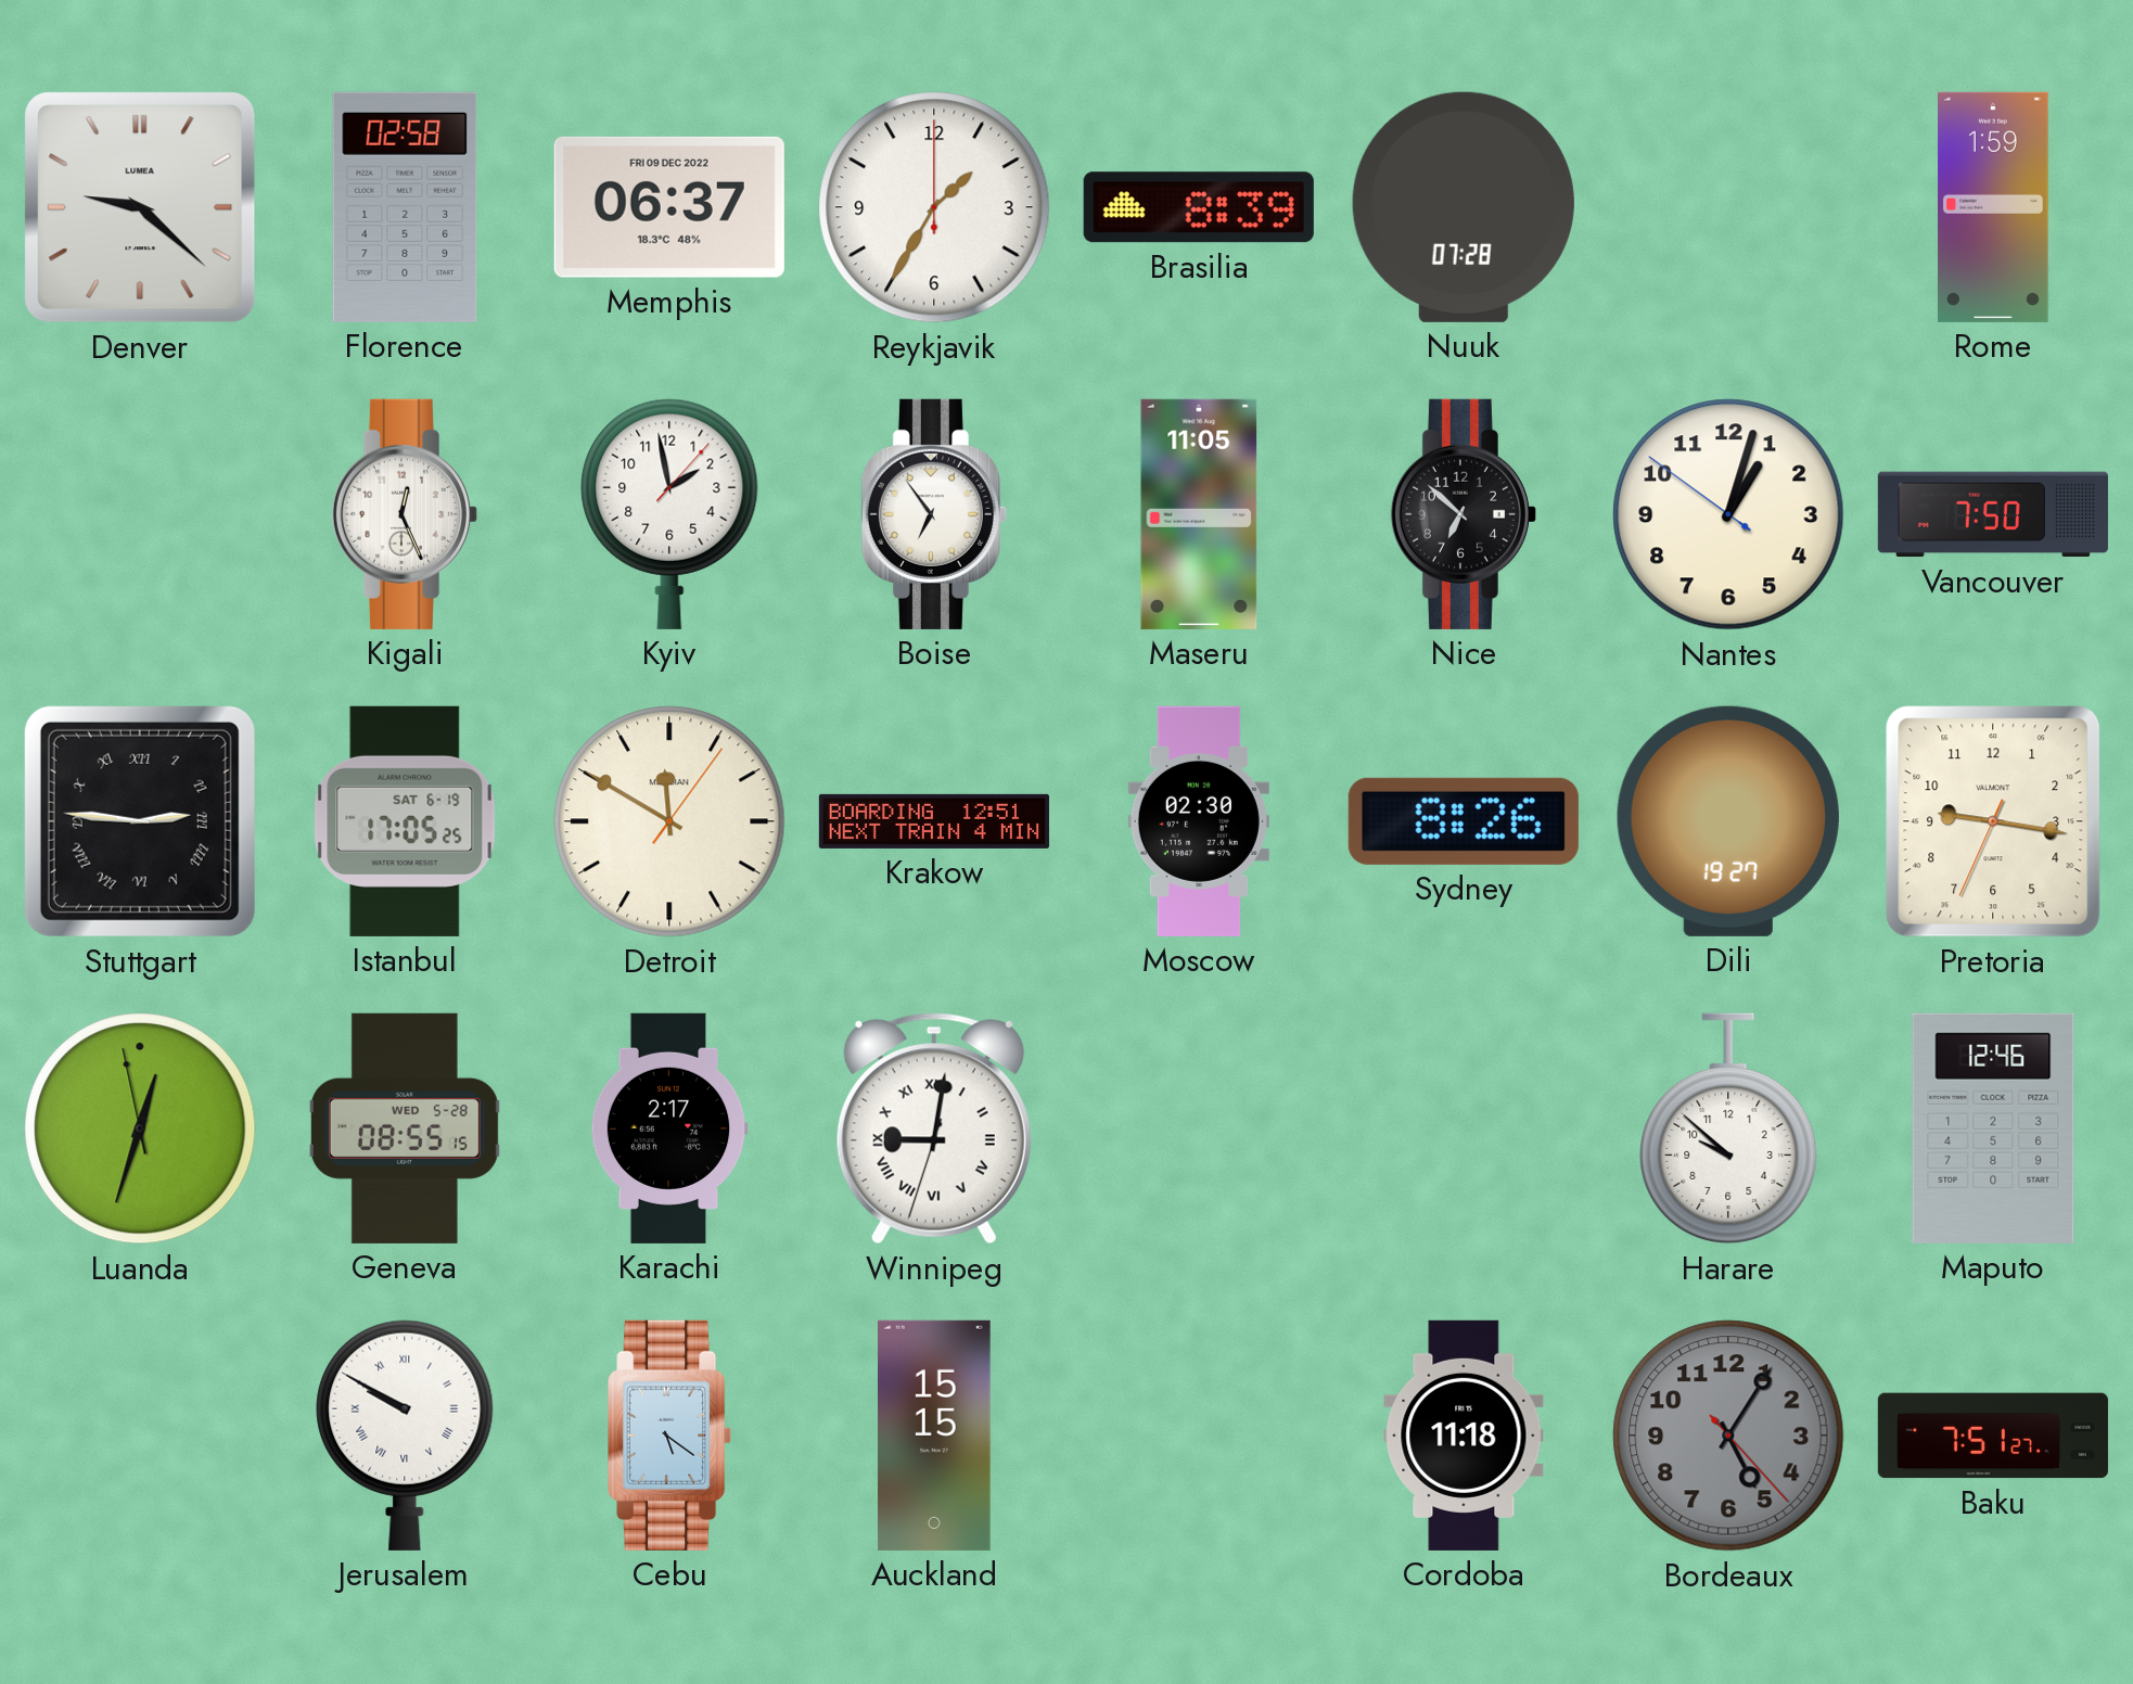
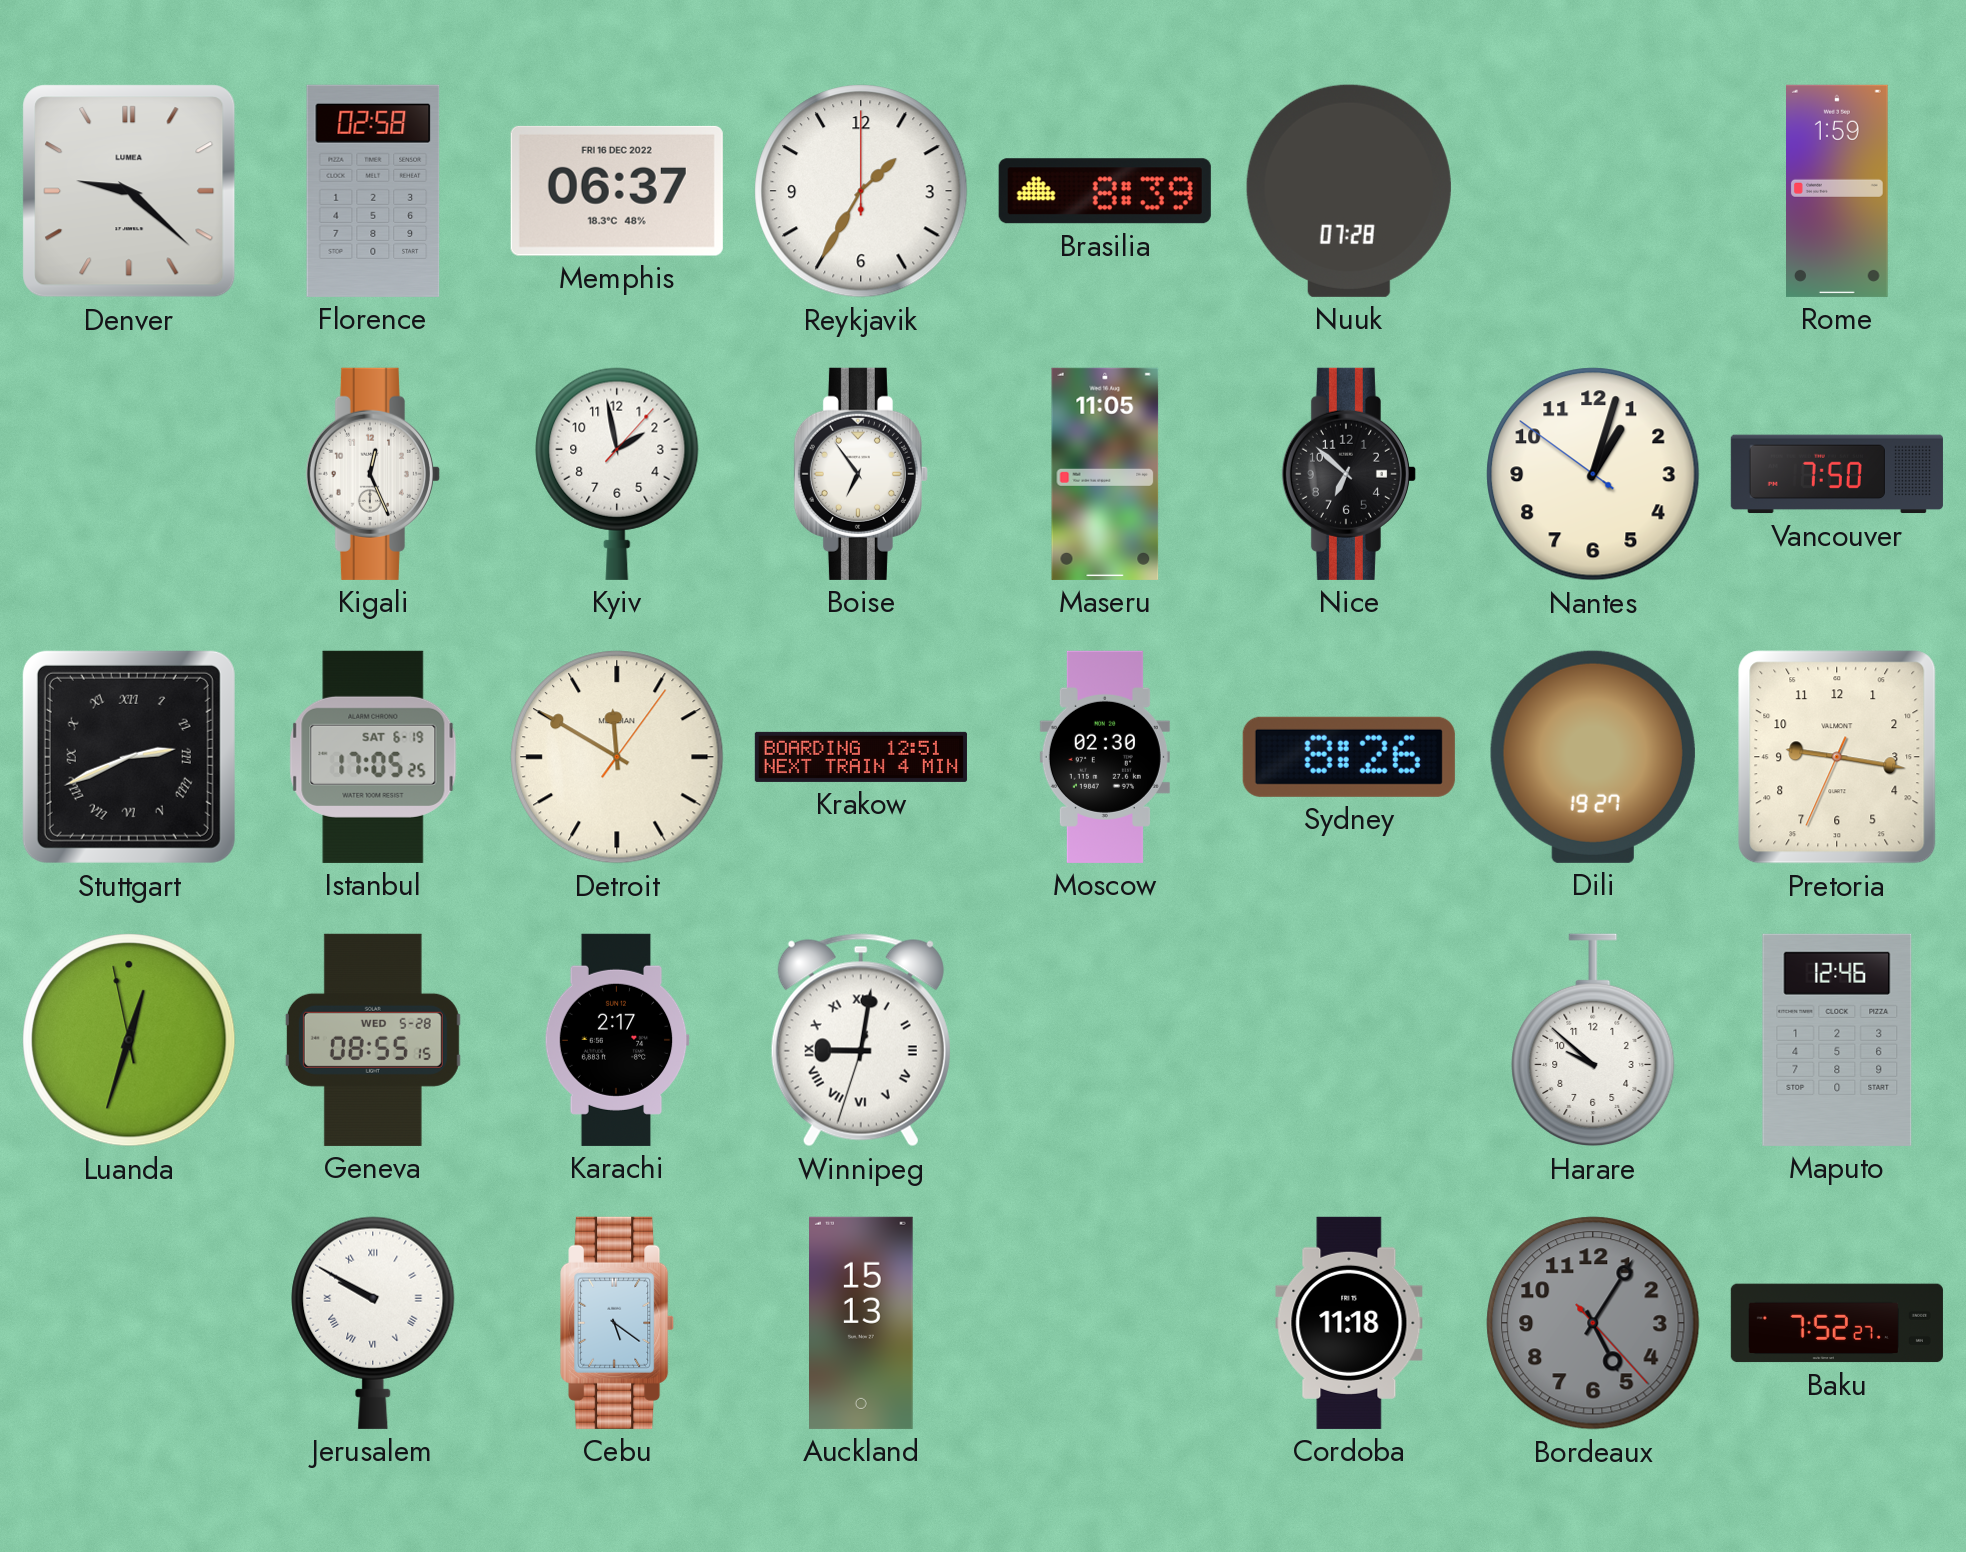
Memphis date: FRI 09 DEC 2022 -> FRI 16 DEC 2022 (617, 191)
Stuttgart: 2:46 -> 2:41 (129, 757)
Auckland: 15:15 -> 15:13 (862, 1323)
Baku: 7:51 -> 7:52 (1837, 1323)
